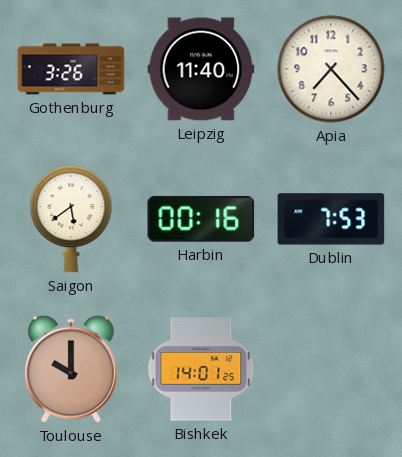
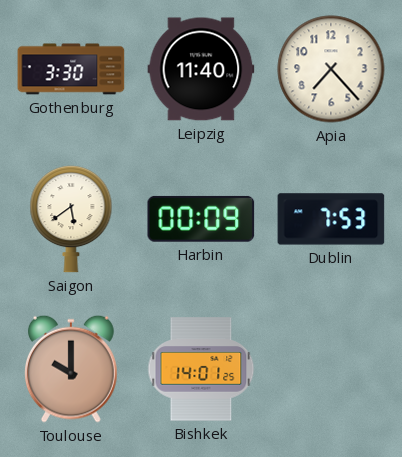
Gothenburg: 3:26 -> 3:30 (71, 69)
Harbin: 00:16 -> 00:09 (201, 219)
